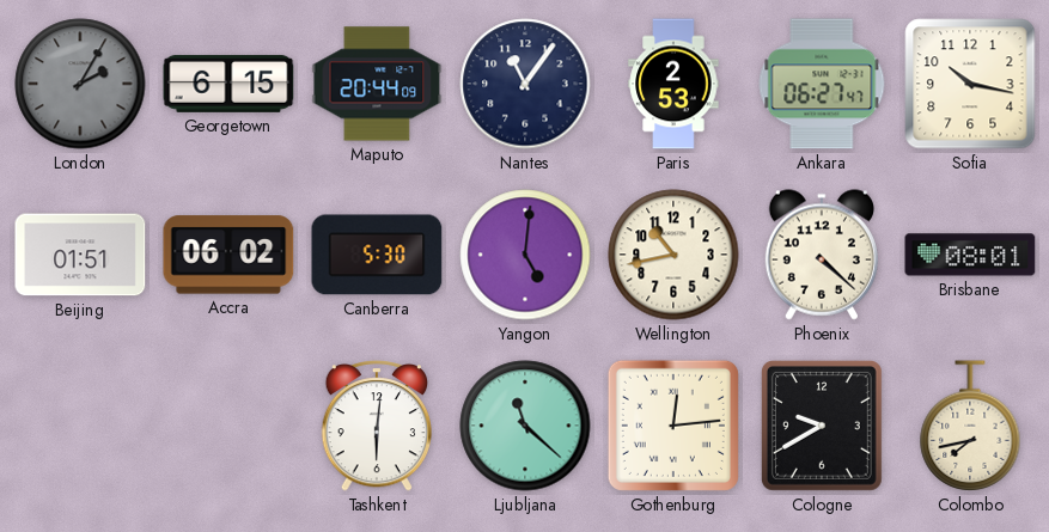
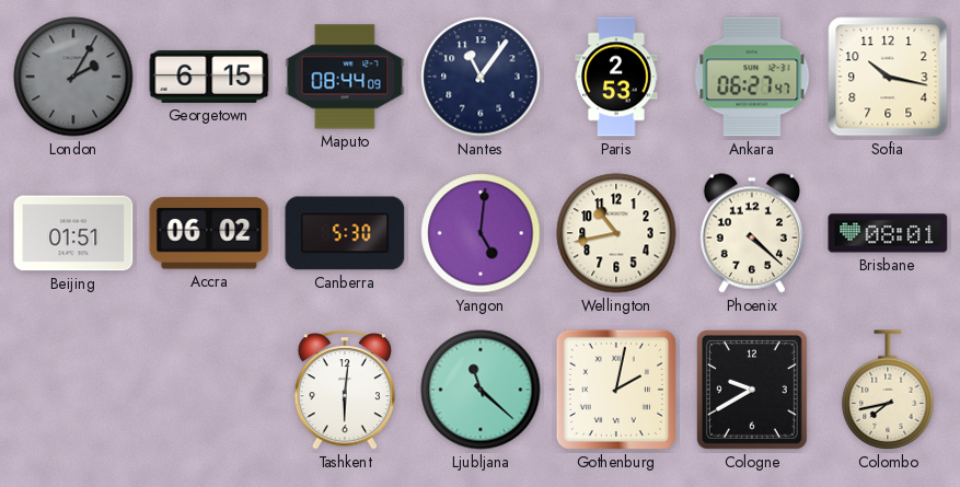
Maputo: 20:44 -> 08:44 (345, 77)
Gothenburg: 12:14 -> 2:02 (616, 390)
